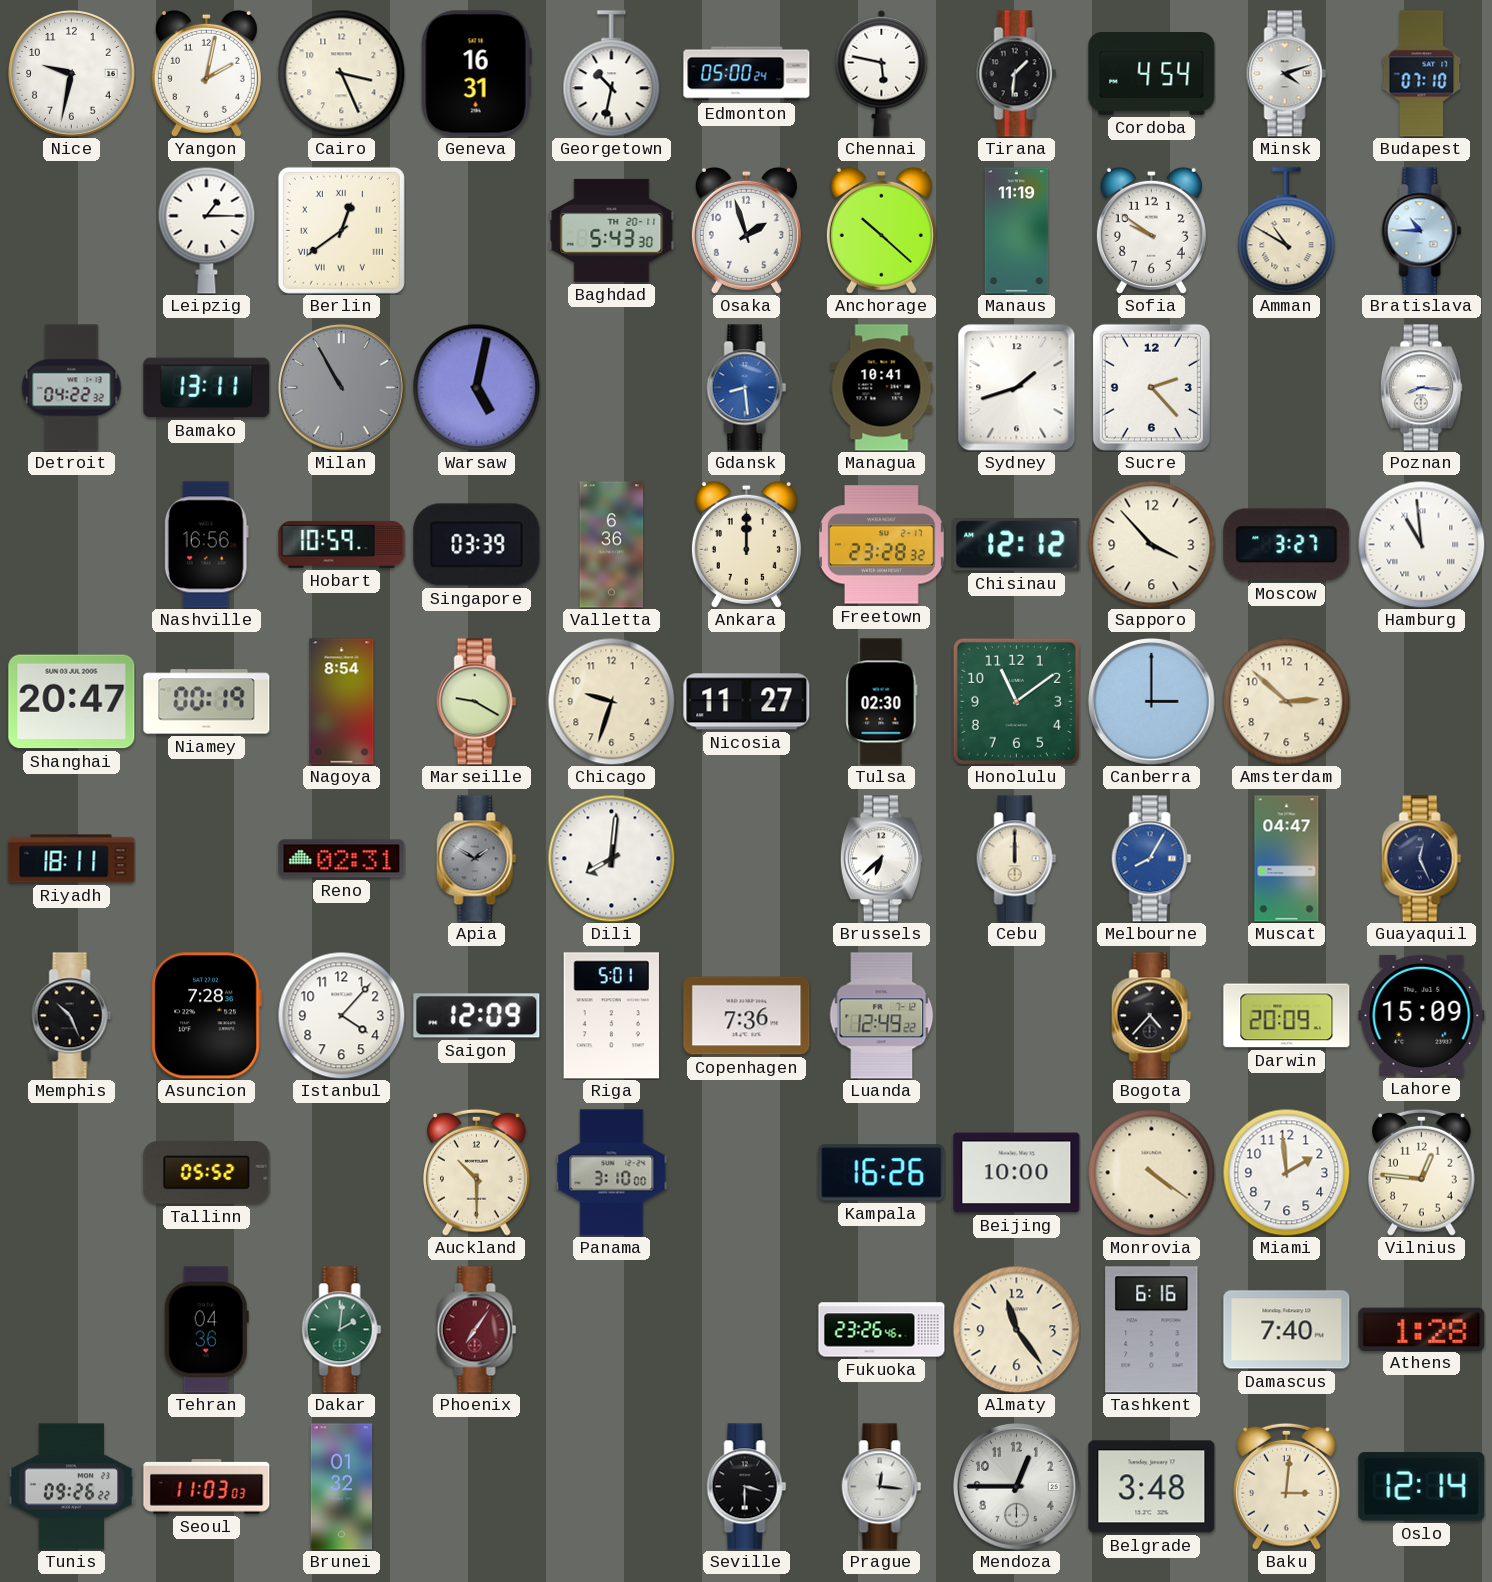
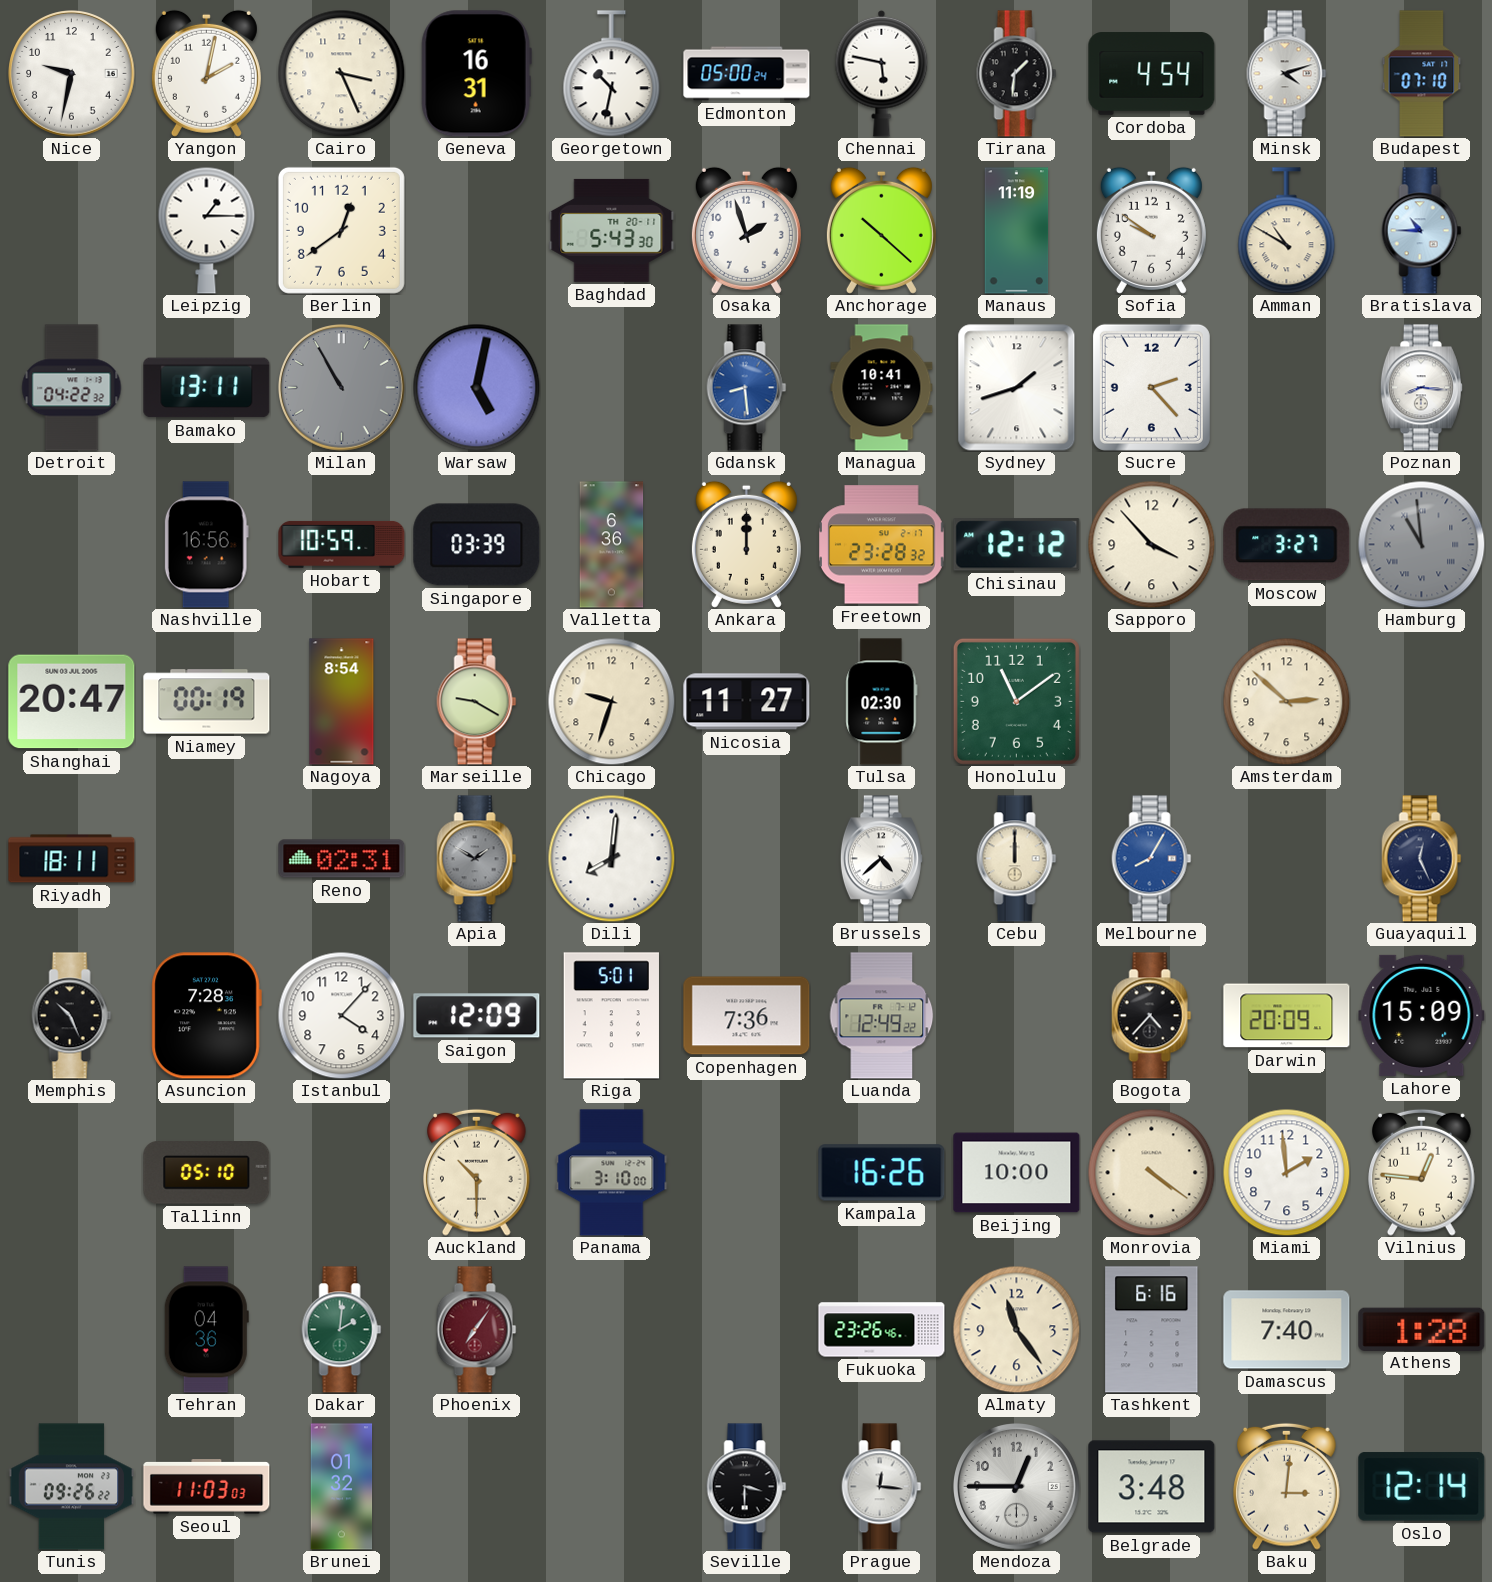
Berlin numerals: Roman -> Arabic (341, 230)
Hamburg dial: white -> grey (1421, 544)
Canberra: 3:00 -> none (1152, 702)
Brussels: 6:38 -> 4:38 (881, 859)
Muscat: 04:47 -> none (1287, 859)
Tallinn: 05:52 -> 05:10 (207, 1173)
